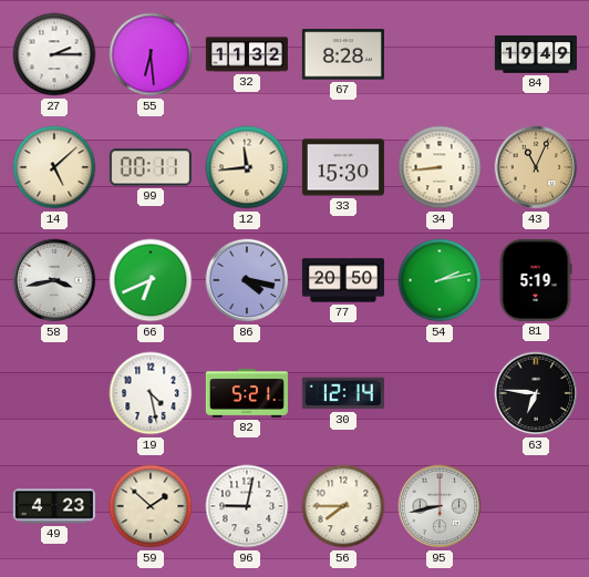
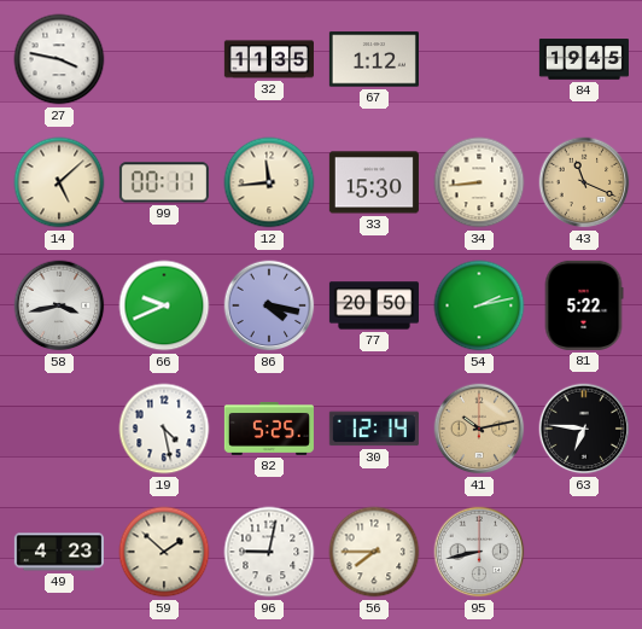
27: 2:15 -> 3:47 (59, 59)
55: 6:29 -> none (151, 54)
32: 11:32 -> 11:35 (269, 59)
67: 8:28 -> 1:12 (374, 59)
84: 19:49 -> 19:45 (584, 59)
43: 11:04 -> 11:19 (584, 182)
66: 6:41 -> 9:41 (164, 305)
81: 5:19 -> 5:22 (584, 305)
82: 5:21 -> 5:25 (269, 430)
41: none -> 10:13 (479, 429)
